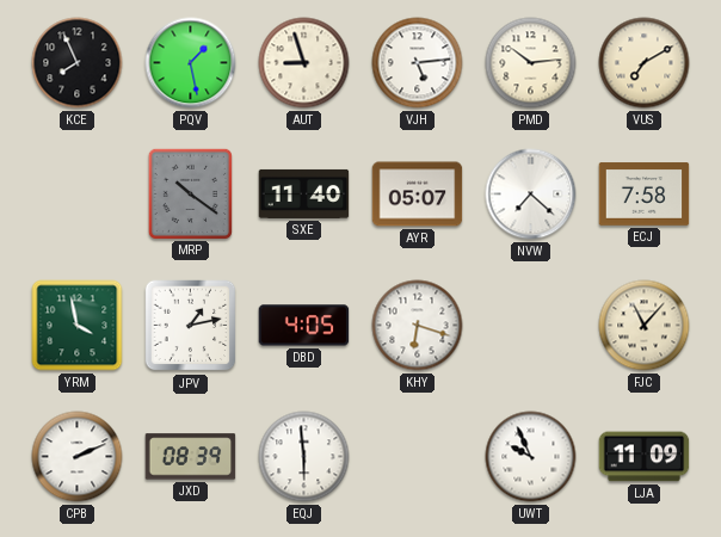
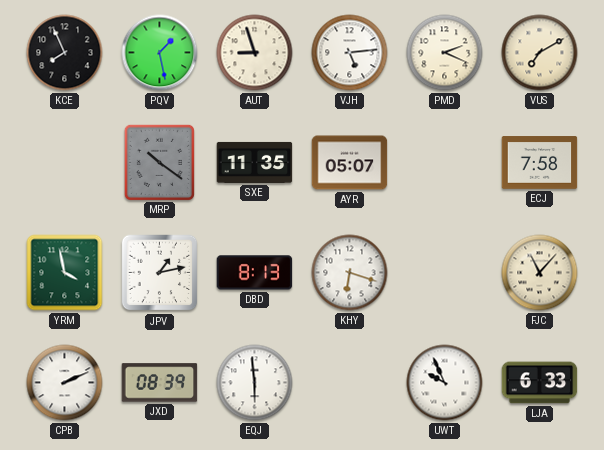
PMD: 10:14 -> 2:19 (445, 53)
SXE: 11:40 -> 11:35 (255, 162)
NVW: 7:22 -> none (531, 195)
DBD: 4:05 -> 8:13 (255, 273)
LJA: 11:09 -> 6:33 (540, 383)
